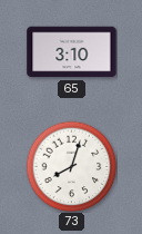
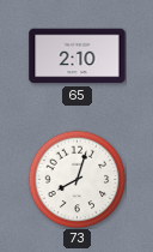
65: 3:10 -> 2:10 (78, 56)
